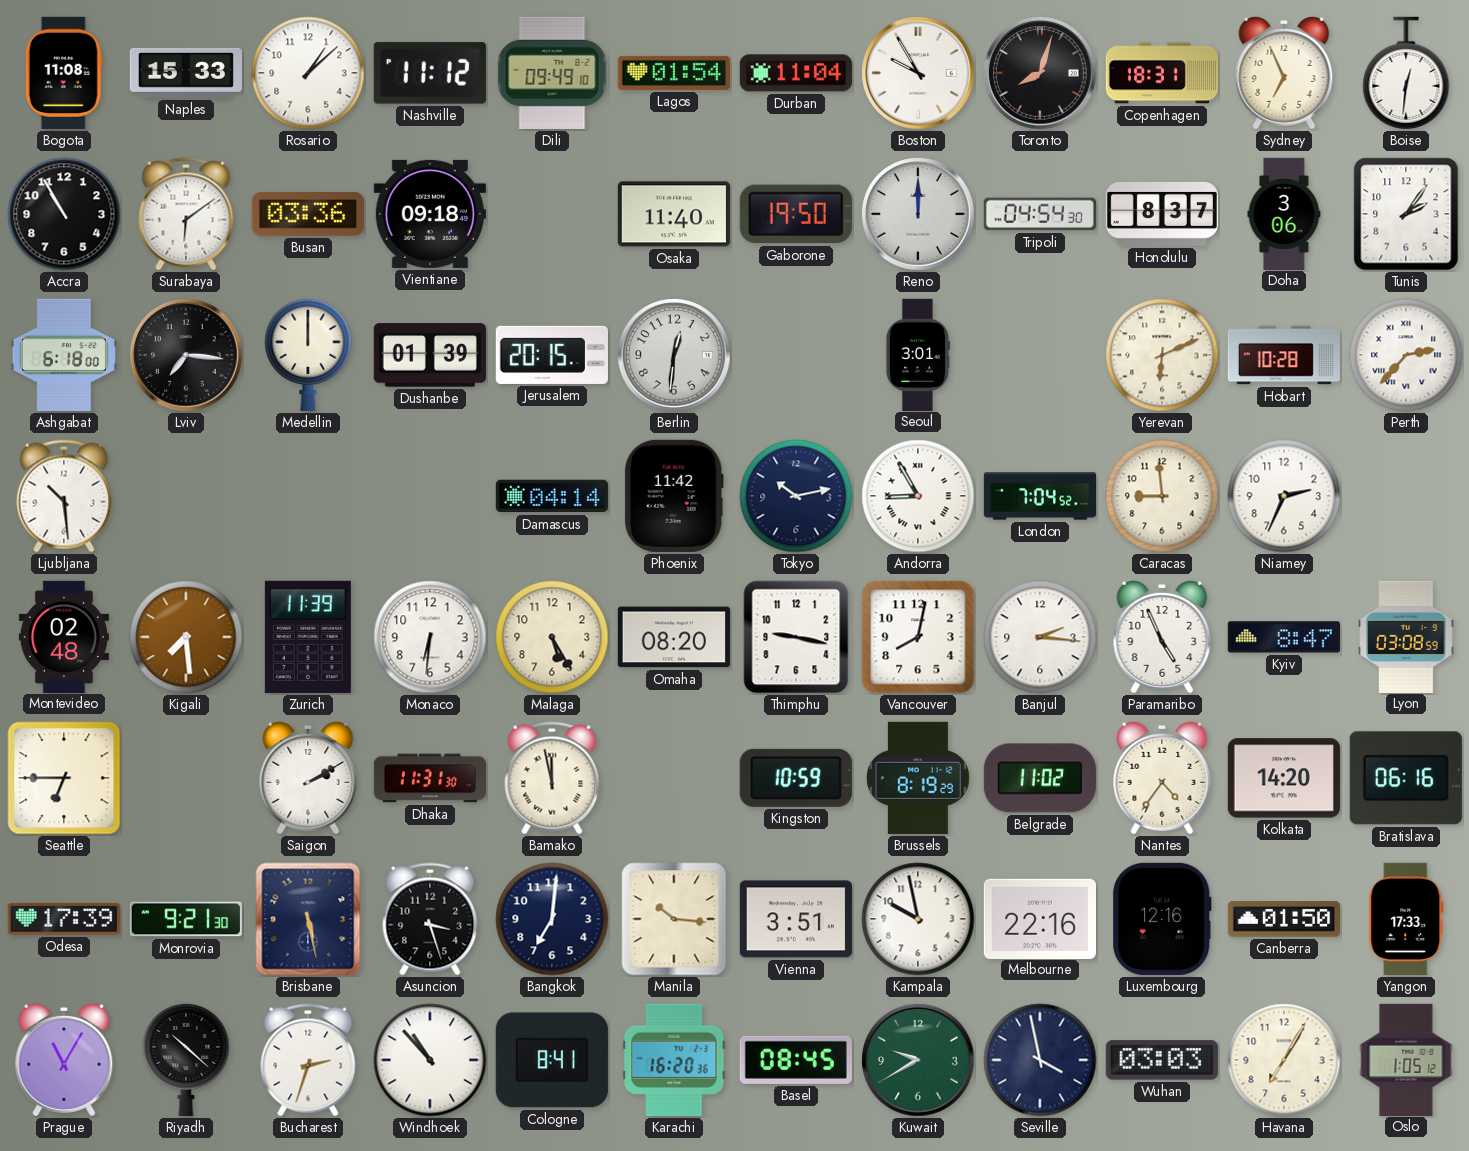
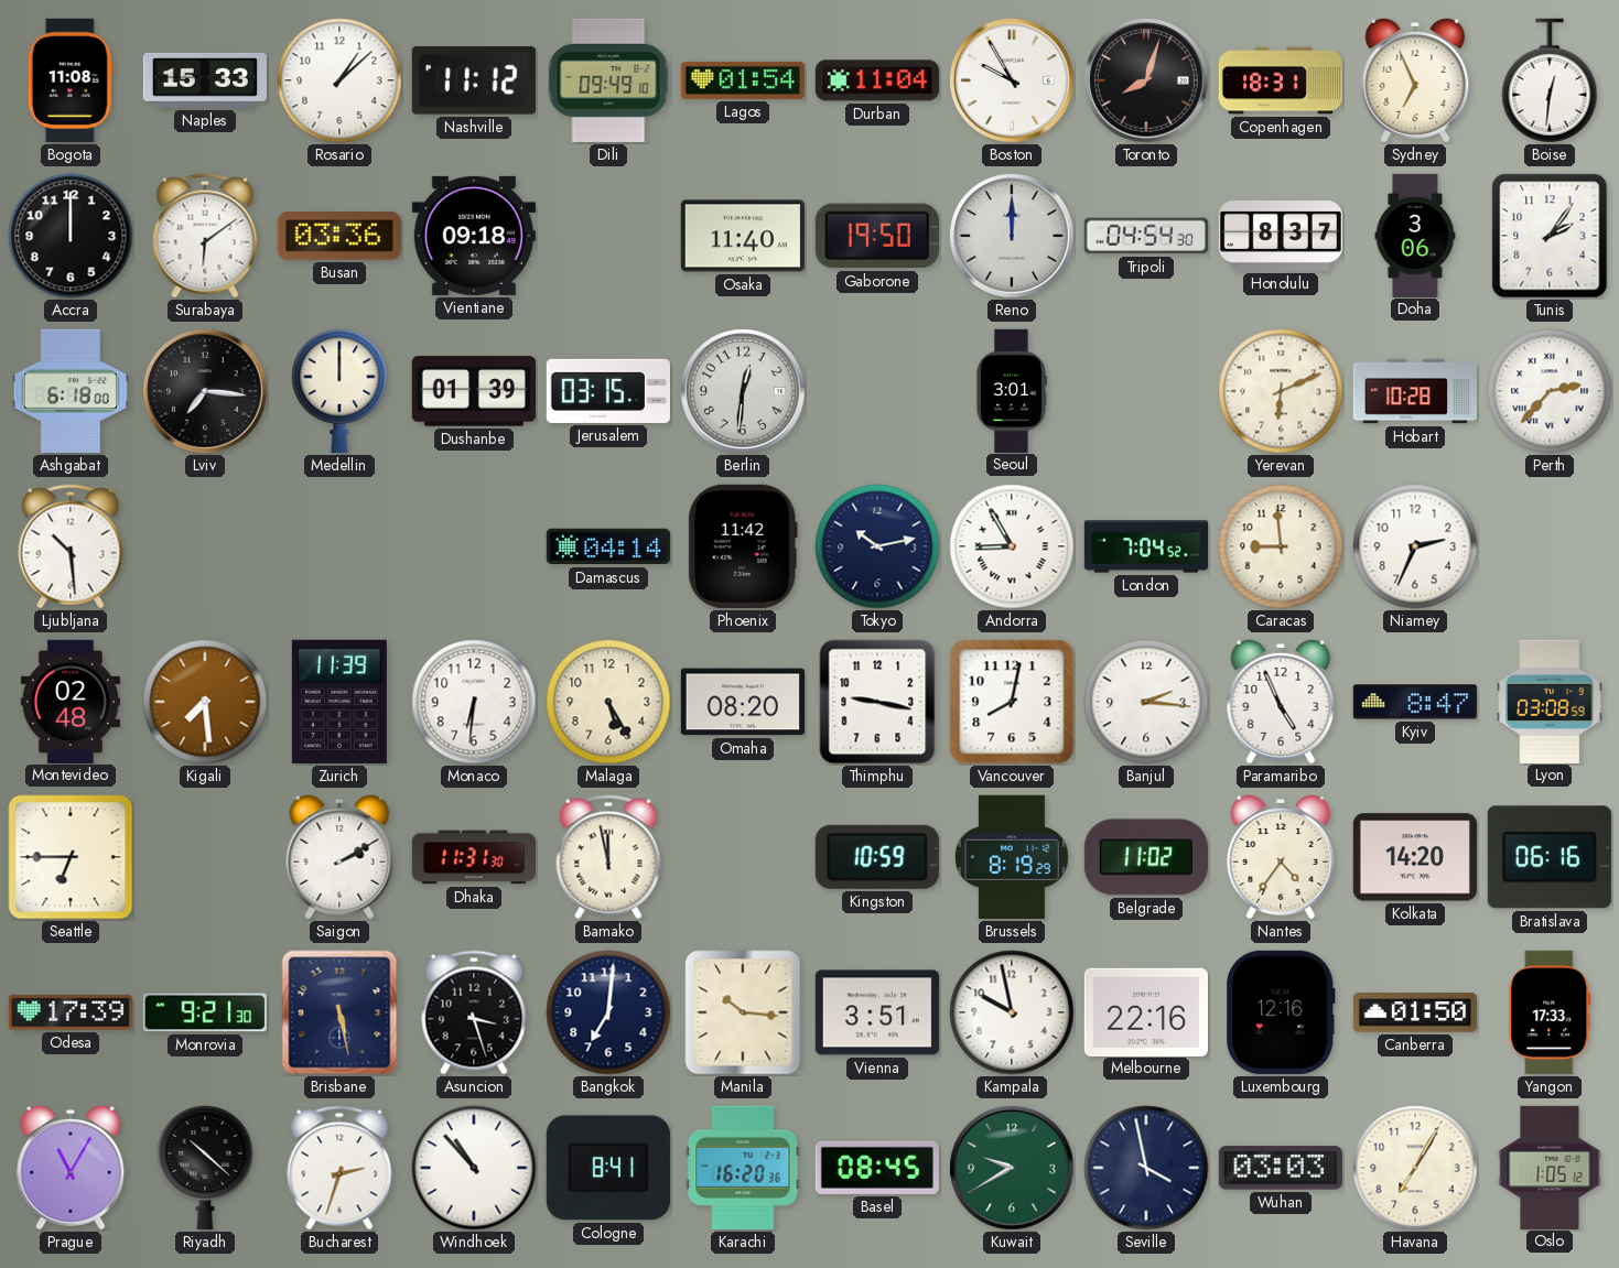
Accra: 10:55 -> 12:00 (71, 236)
Jerusalem: 20:15 -> 03:15 (608, 391)
